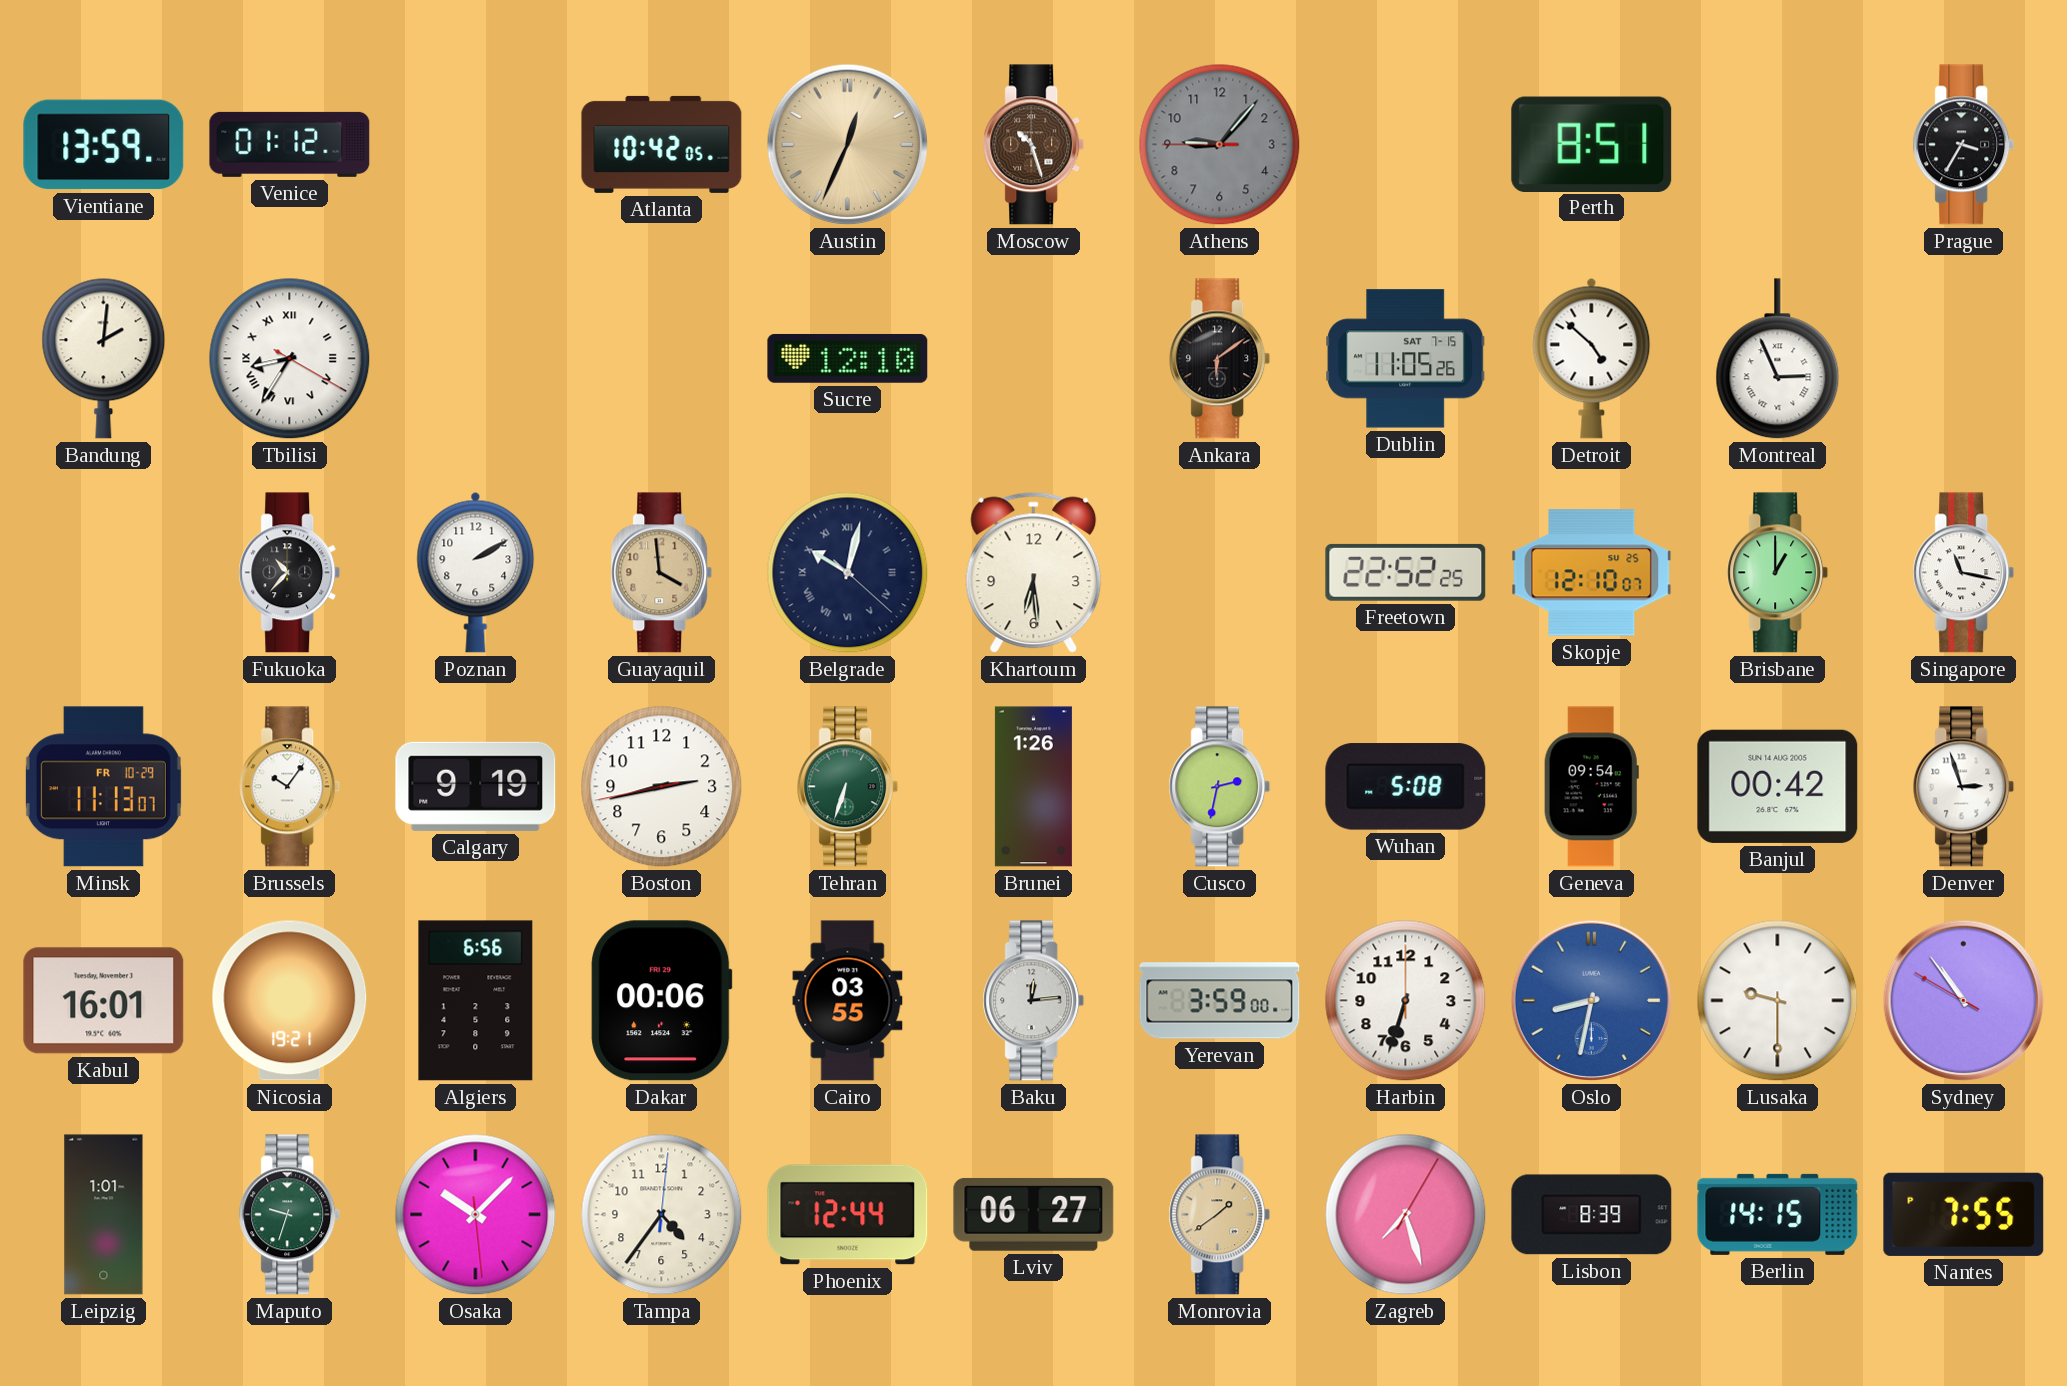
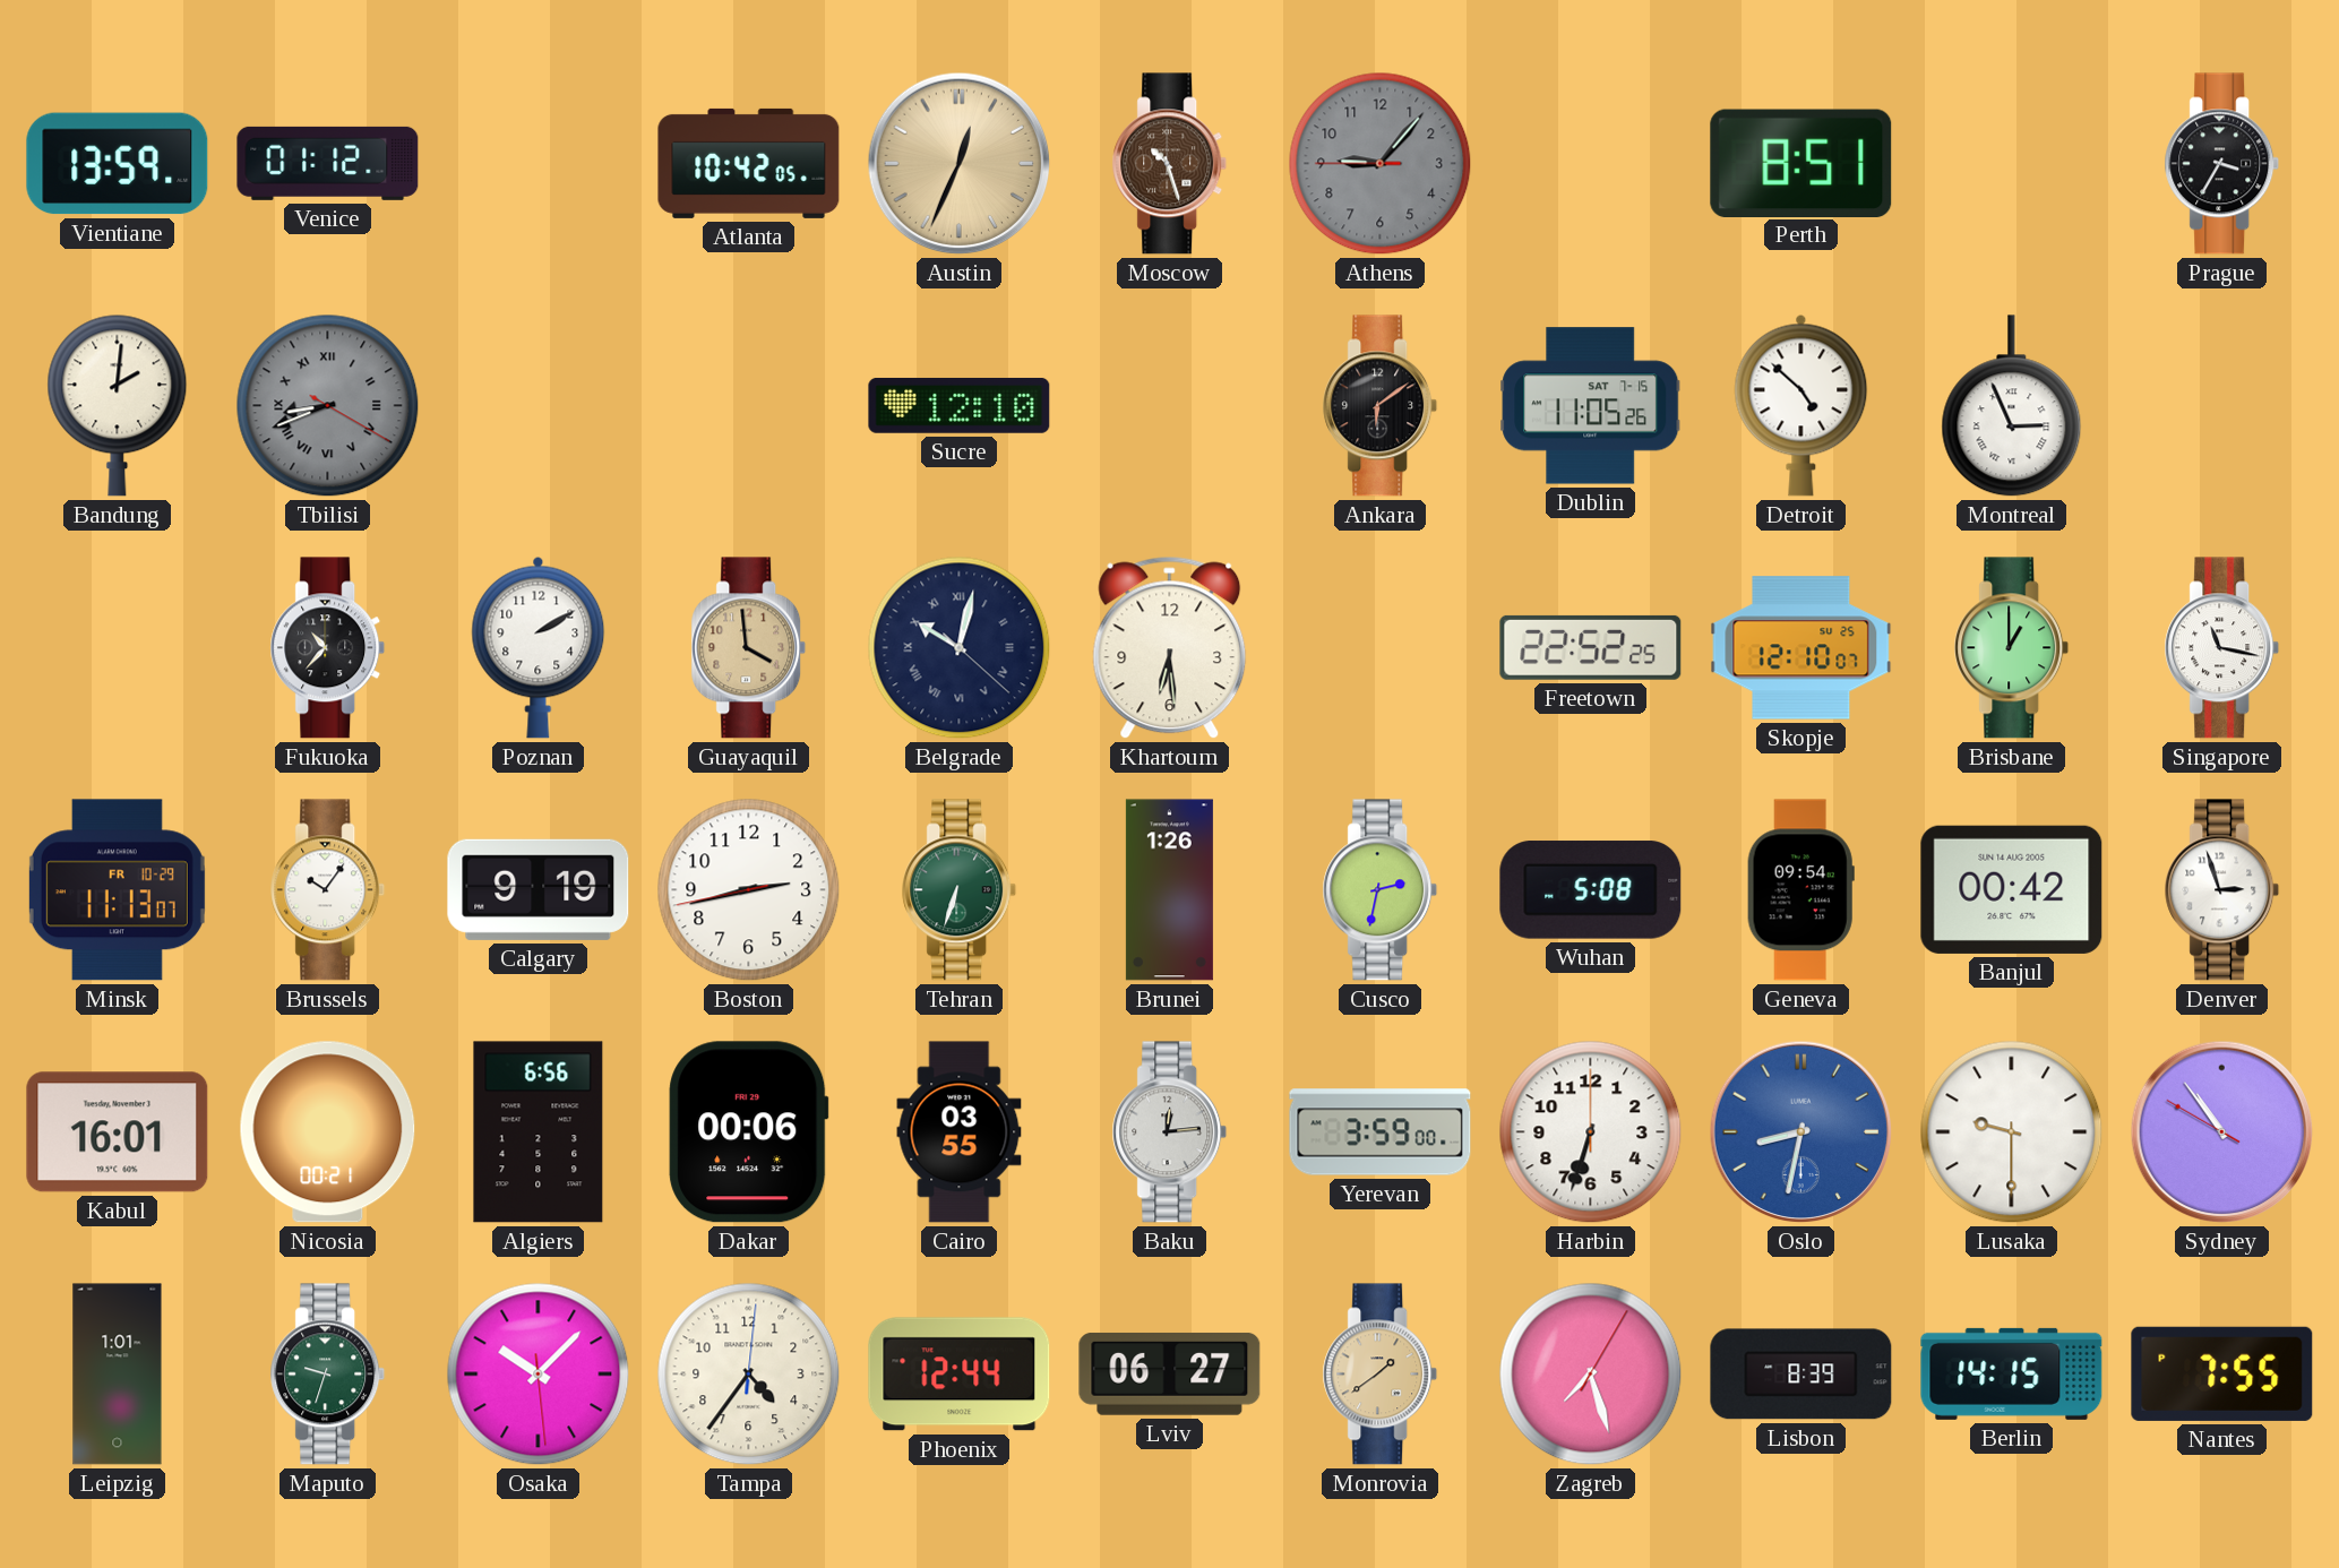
Tbilisi: 8:35 -> 8:41 (328, 406)
Tbilisi dial: white -> grey (328, 406)
Nicosia: 19:21 -> 00:21 (328, 1132)
